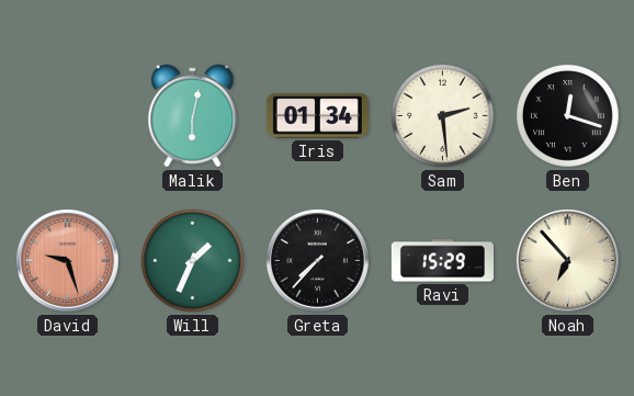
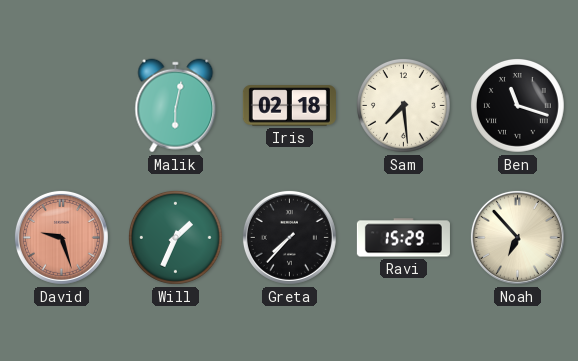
Iris: 01:34 -> 02:18 (289, 106)
Sam: 2:29 -> 7:29 (404, 106)
Ben: 12:18 -> 11:18 (518, 106)
